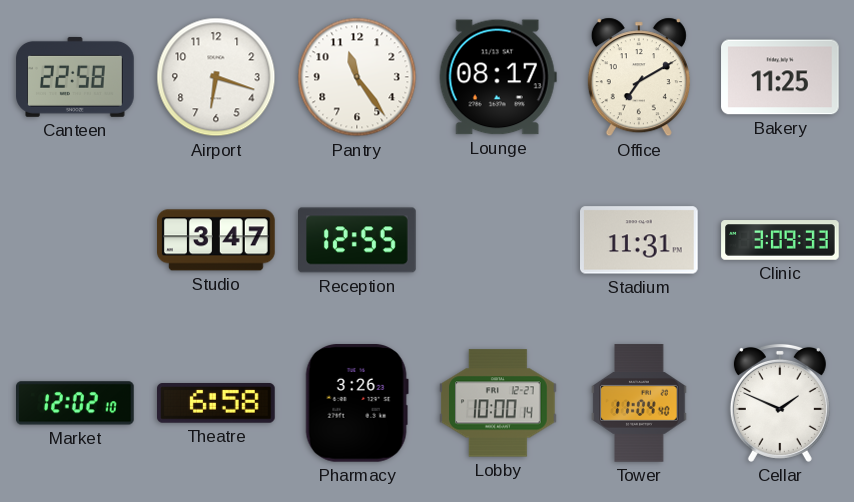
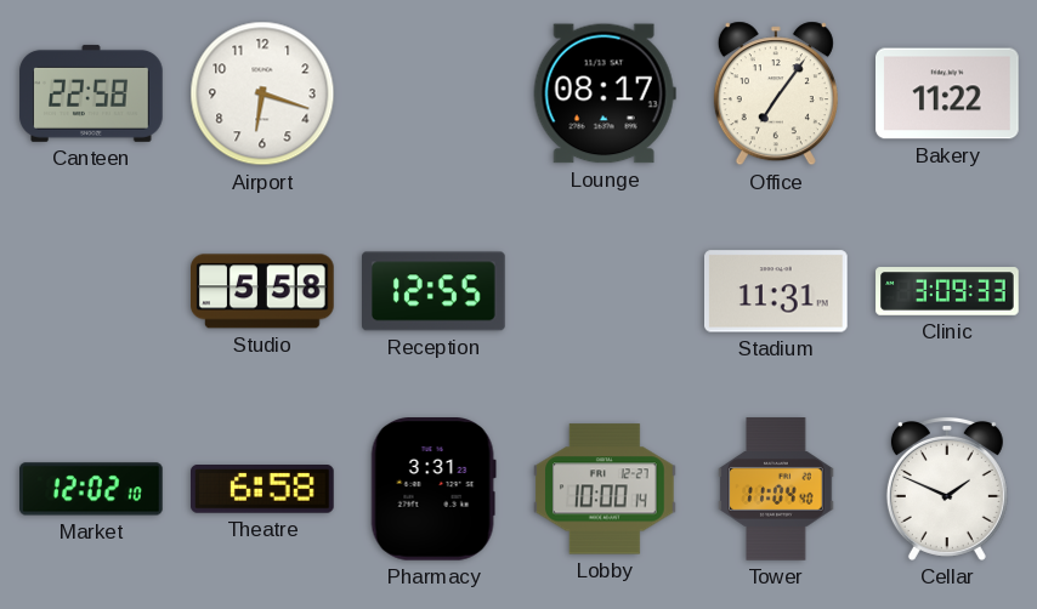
Pantry: 11:24 -> none (357, 77)
Office: 7:10 -> 7:06 (776, 93)
Bakery: 11:25 -> 11:22 (947, 93)
Studio: 3:47 -> 5:58 (263, 291)
Pharmacy: 3:26 -> 3:31 (433, 490)
